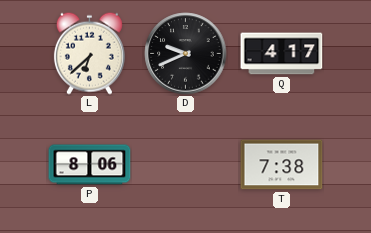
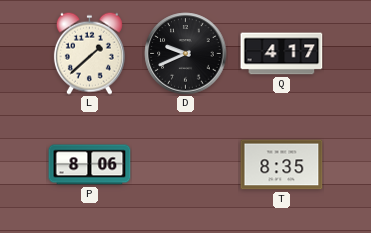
L: 6:38 -> 1:38 (89, 53)
T: 7:38 -> 8:35 (282, 165)
